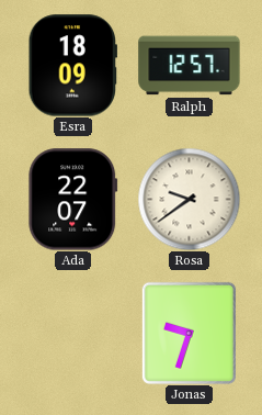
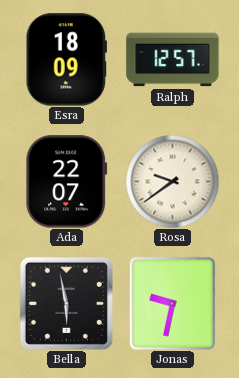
Bella: none -> 5:58 (66, 303)
Jonas: 9:33 -> 9:32 (172, 303)
